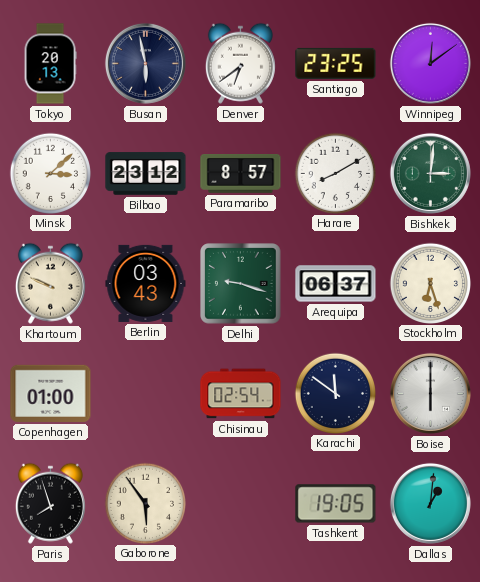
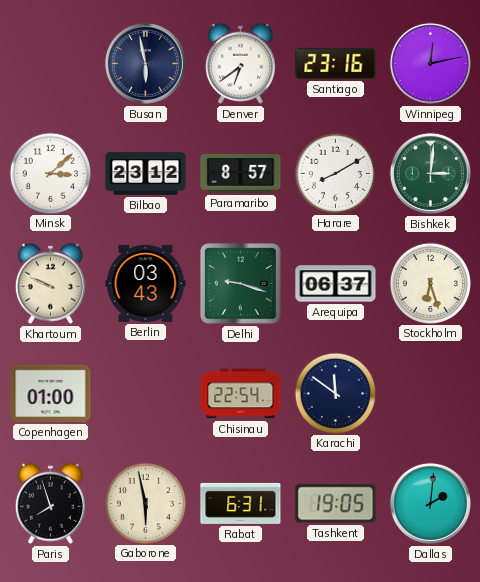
Tokyo: 20:13 -> none (50, 64)
Santiago: 23:25 -> 23:16 (336, 63)
Winnipeg: 12:09 -> 12:13 (430, 63)
Chisinau: 02:54 -> 22:54 (241, 394)
Boise: 6:00 -> none (430, 393)
Gaborone: 5:54 -> 5:58 (145, 503)
Rabat: none -> 6:31 (241, 503)
Dallas: 1:01 -> 2:01 (430, 503)
